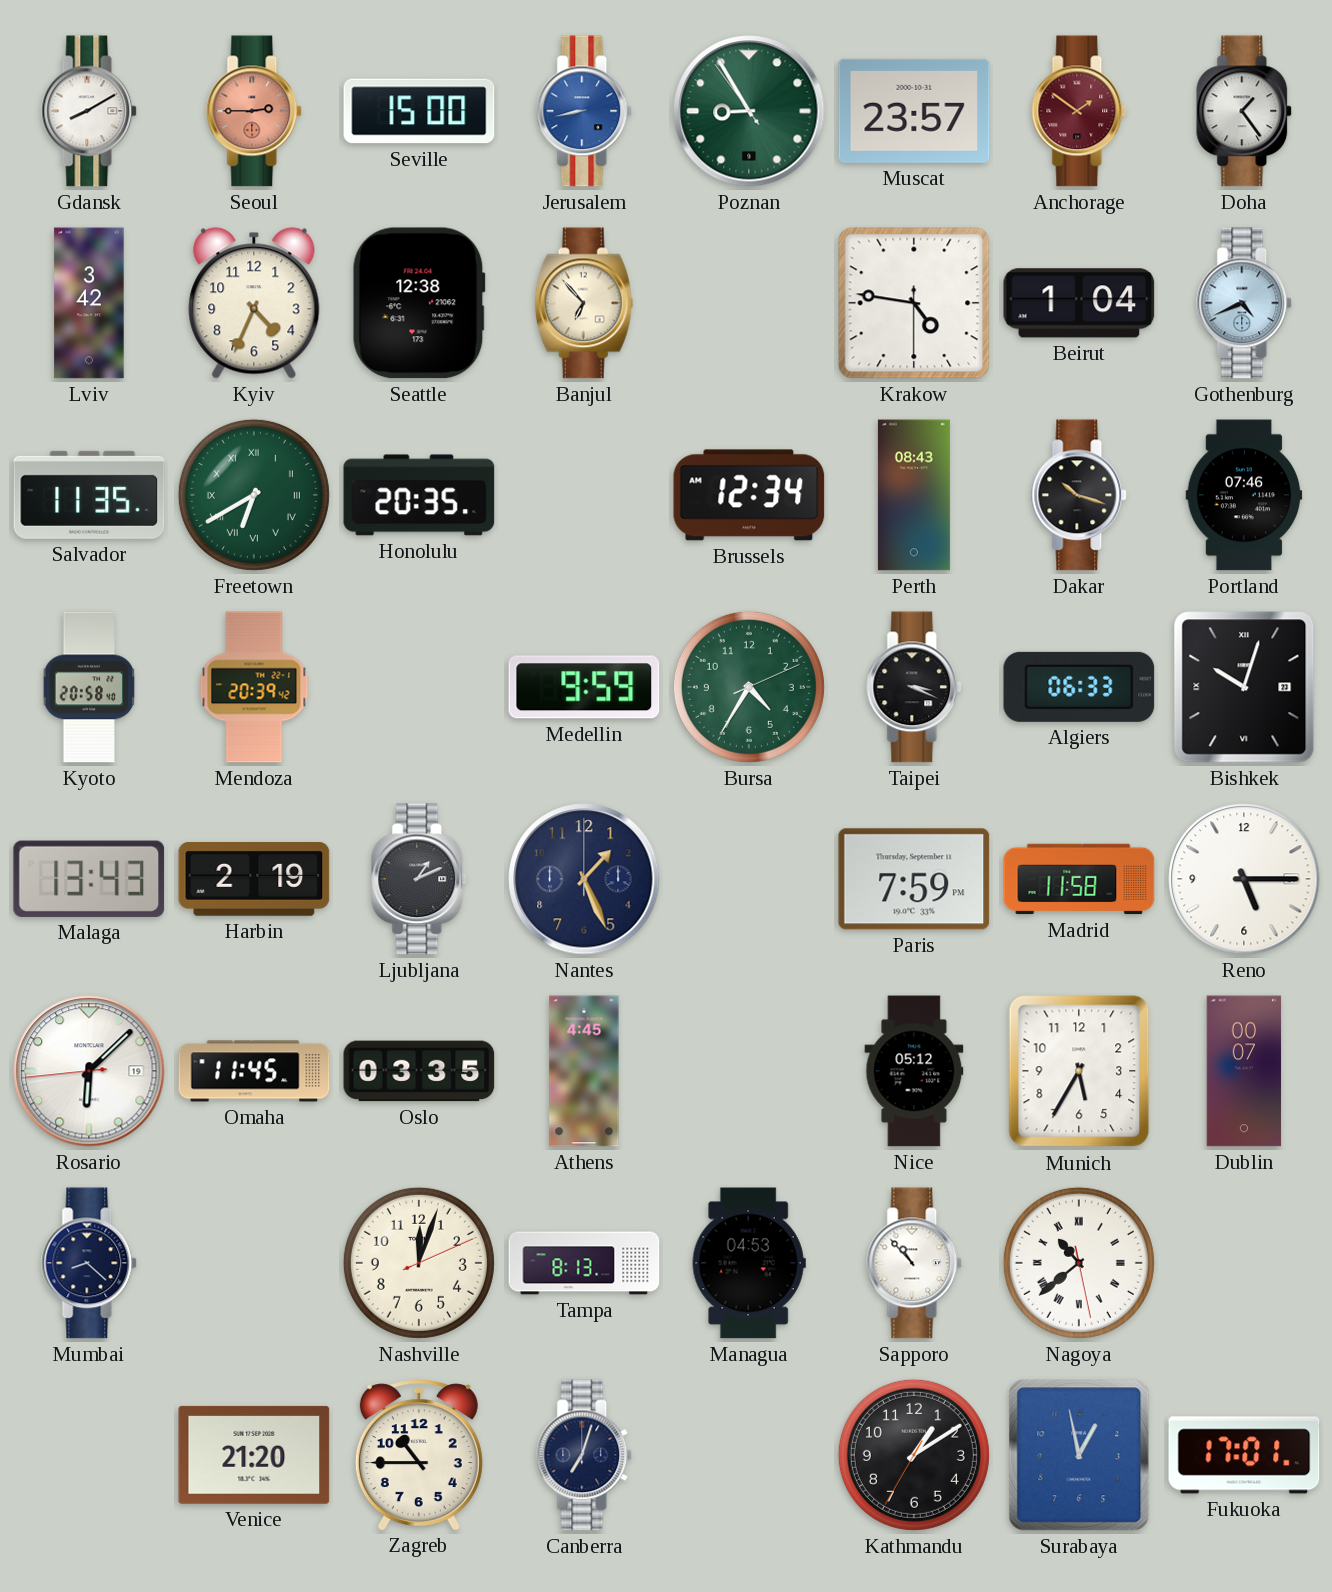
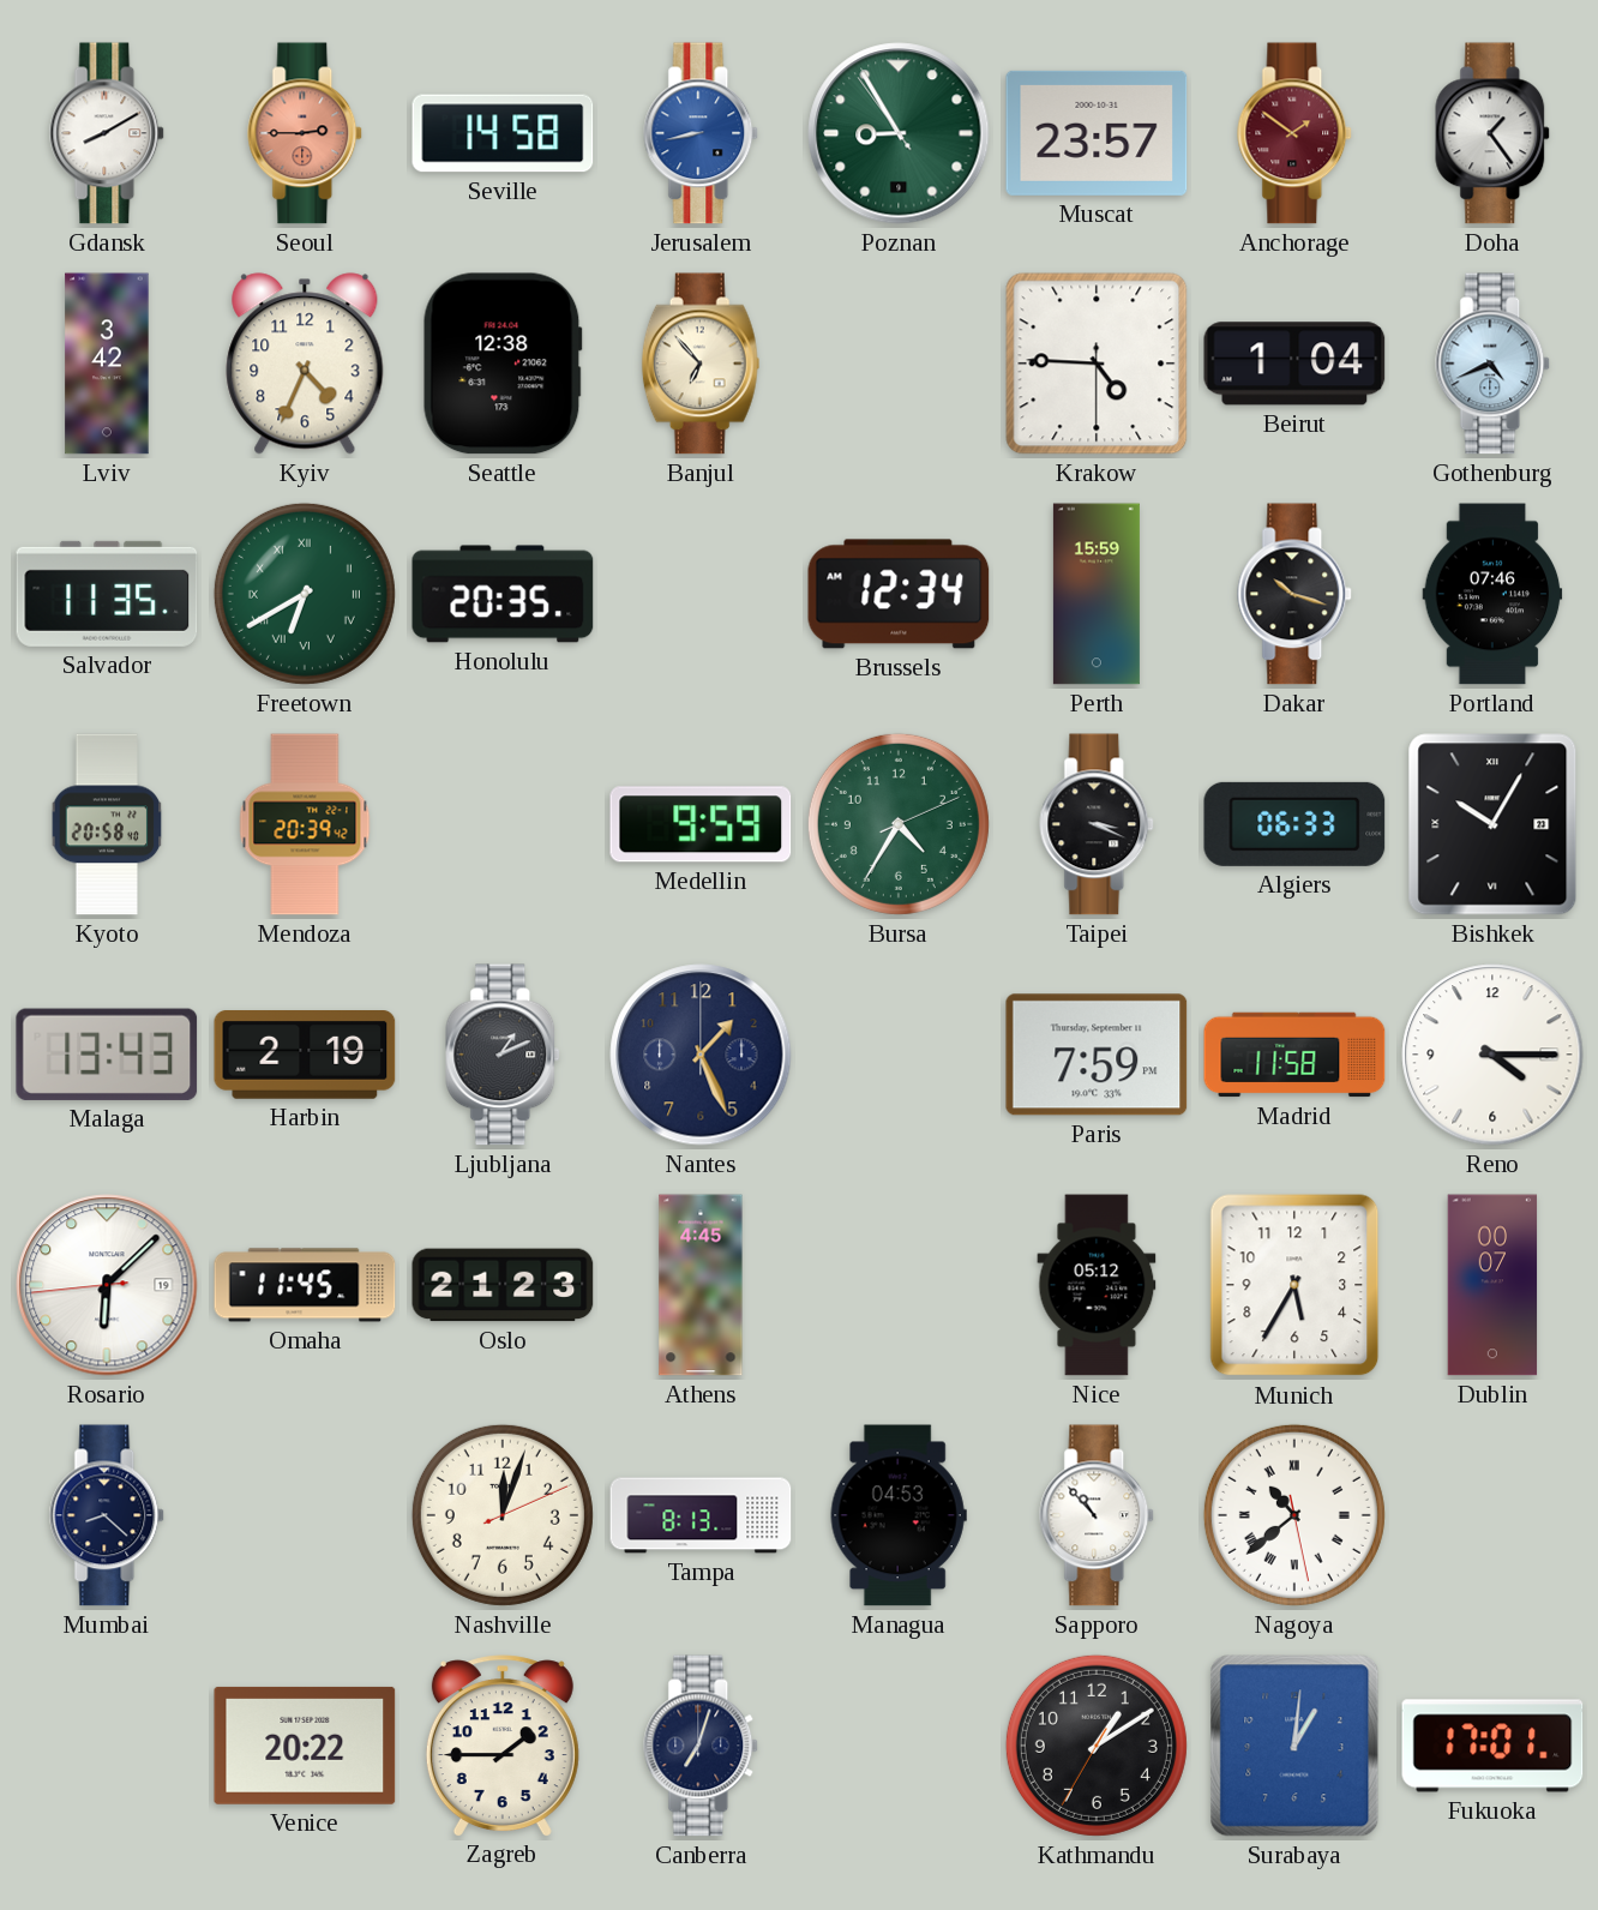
Seville: 15:00 -> 14:58 (503, 133)
Krakow: 4:46 -> 4:45 (1097, 364)
Perth: 08:43 -> 15:59 (1097, 594)
Bishkek: 10:03 -> 10:05 (1492, 824)
Reno: 5:15 -> 4:15 (1492, 1055)
Oslo: 03:35 -> 21:23 (503, 1285)
Venice: 21:20 -> 20:22 (305, 1746)
Zagreb: 10:45 -> 1:45 (503, 1746)
Surabaya: 12:58 -> 1:01 (1294, 1746)
